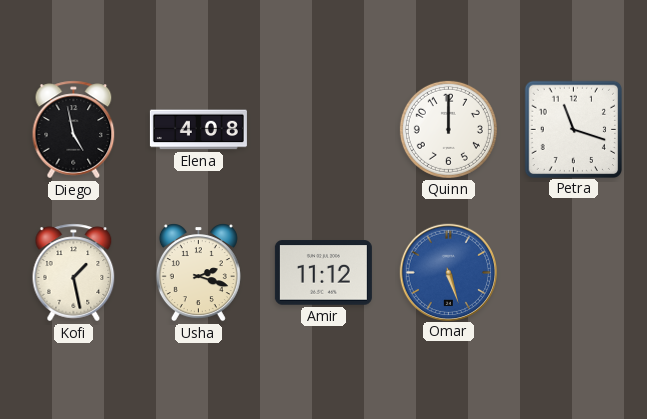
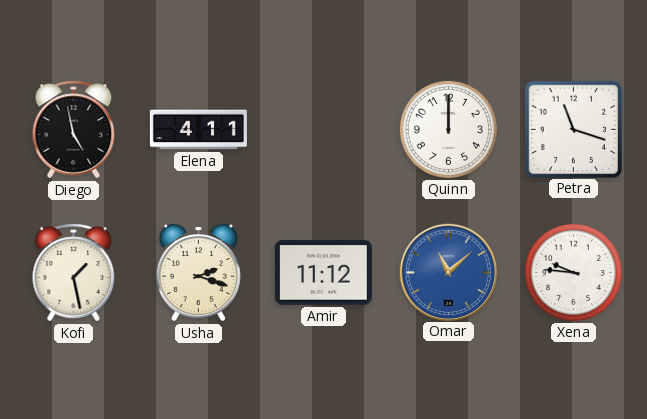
Elena: 4:08 -> 4:11 (198, 130)
Omar: 5:27 -> 11:08 (448, 272)
Xena: none -> 9:46 (573, 272)
